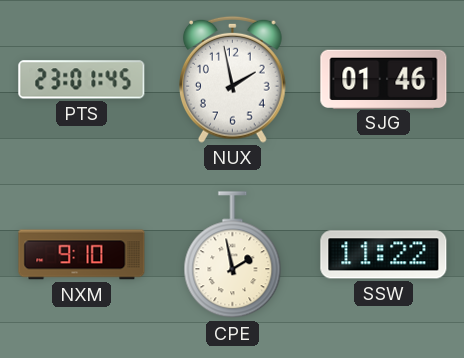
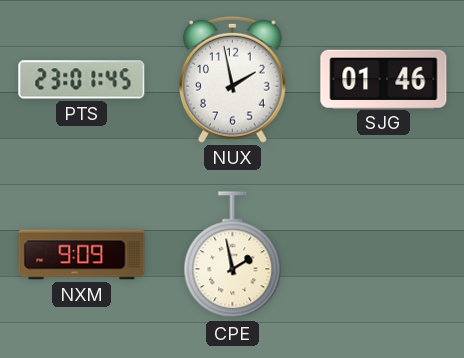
NXM: 9:10 -> 9:09 (82, 255)
SSW: 11:22 -> none (384, 255)
